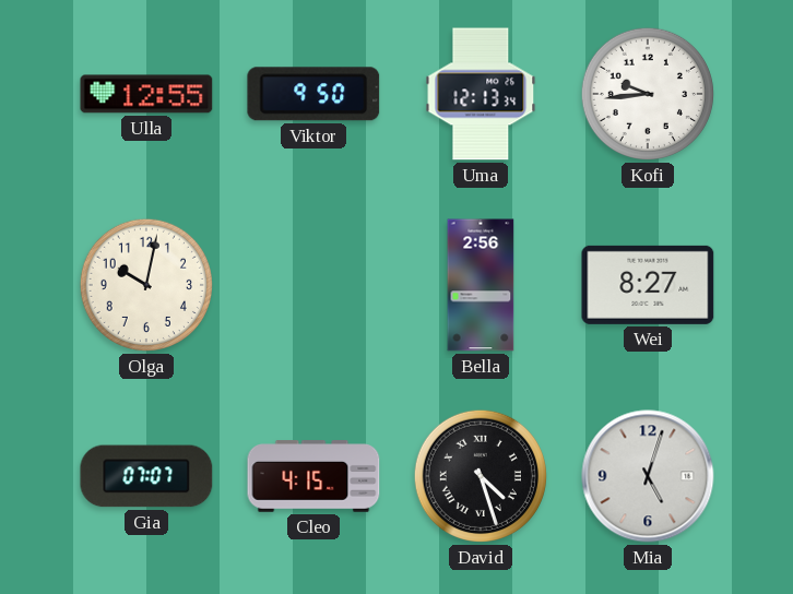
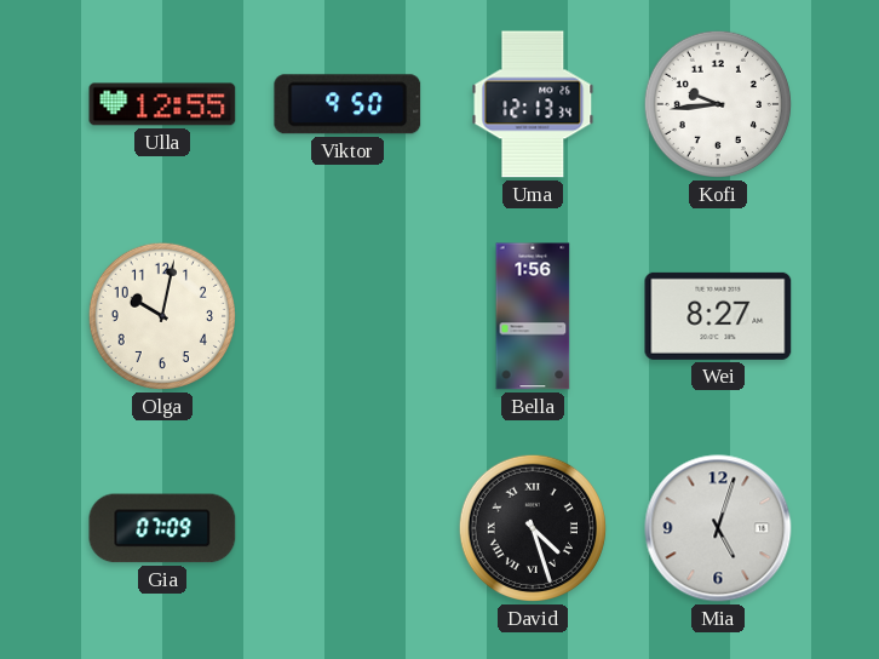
Bella: 2:56 -> 1:56 (533, 316)
Gia: 07:07 -> 07:09 (162, 528)
Cleo: 4:15 -> none (313, 476)
